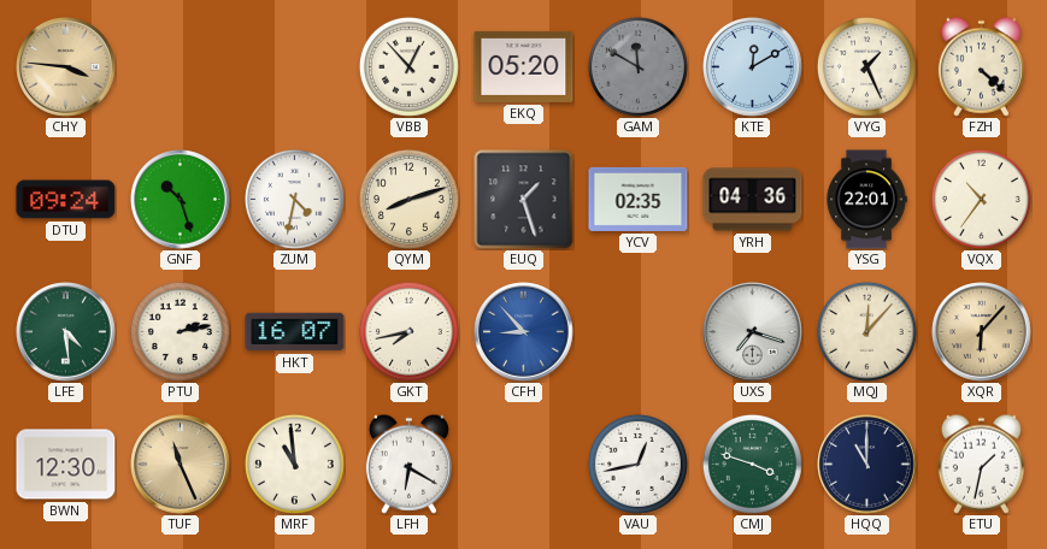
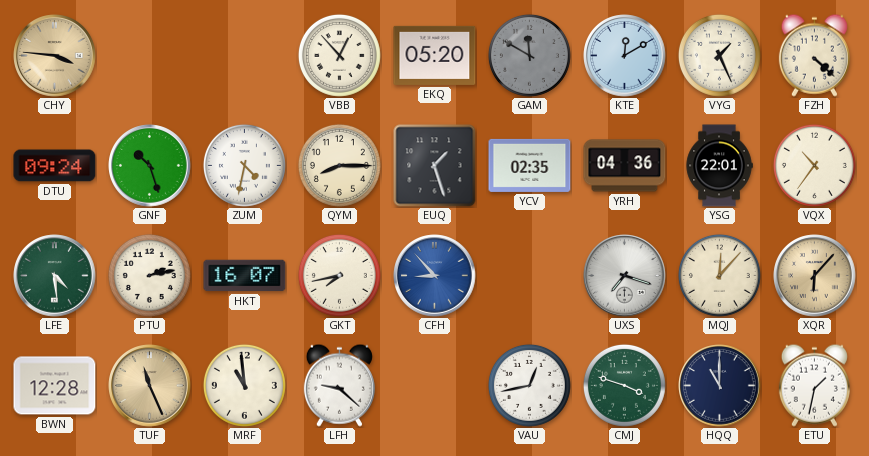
QYM: 8:12 -> 8:15 (339, 165)
BWN: 12:30 -> 12:28 (55, 386)
LFH: 6:20 -> 9:22 (339, 385)
